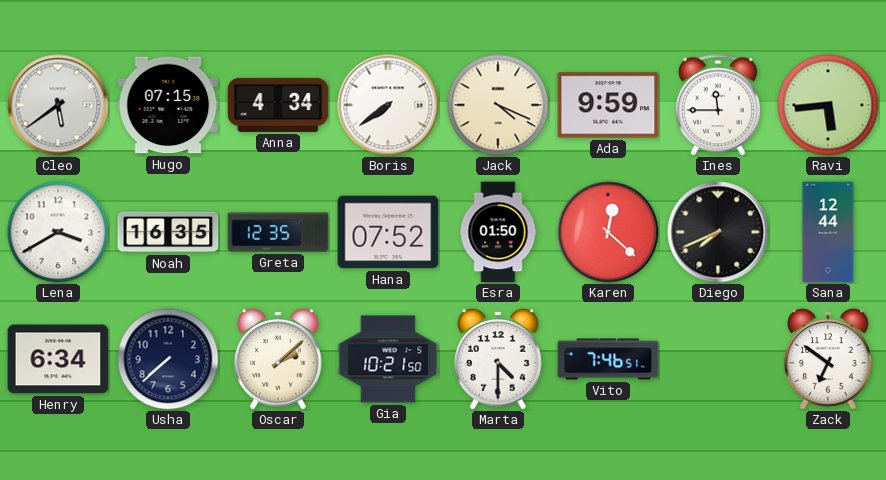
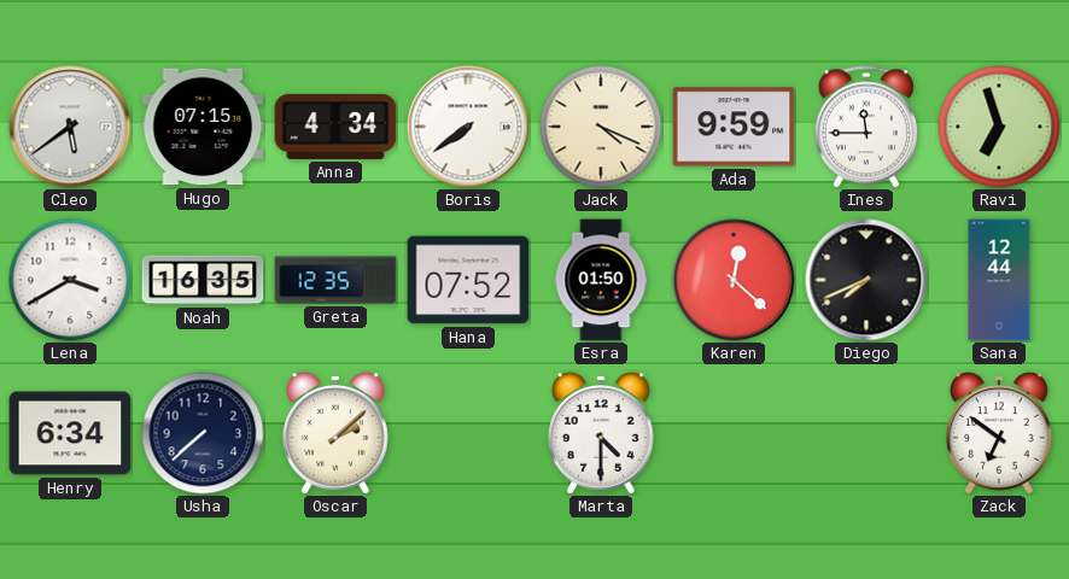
Ravi: 5:44 -> 6:57 (999, 127)
Gia: 10:21 -> none (388, 359)
Vito: 7:46 -> none (608, 359)
